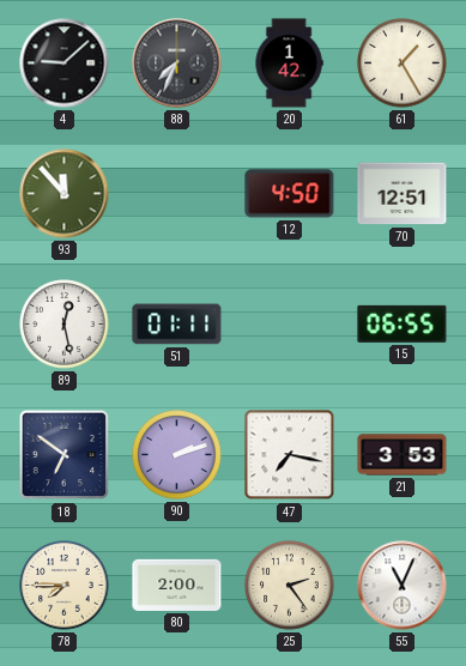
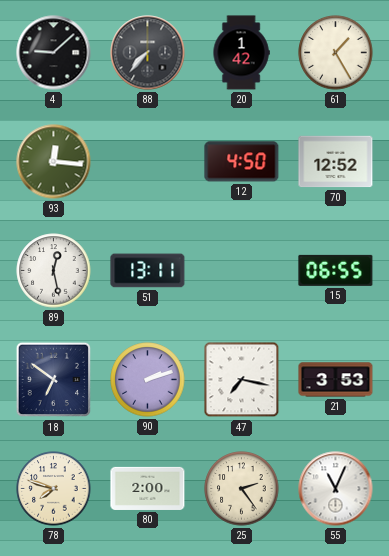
88: 7:34 -> 7:37 (148, 53)
93: 11:53 -> 12:16 (54, 162)
70: 12:51 -> 12:52 (336, 162)
51: 01:11 -> 13:11 (148, 271)
78: 7:45 -> 7:48 (54, 489)
